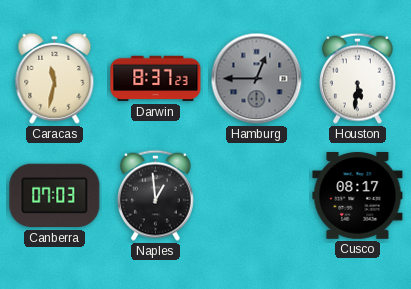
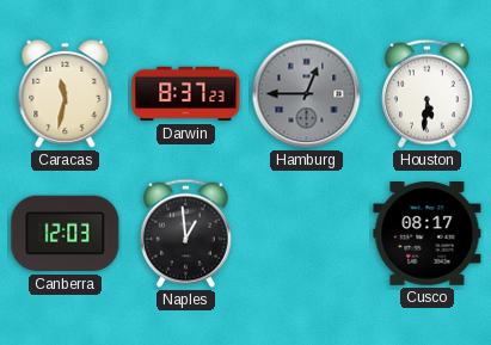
Canberra: 07:03 -> 12:03 (66, 234)
